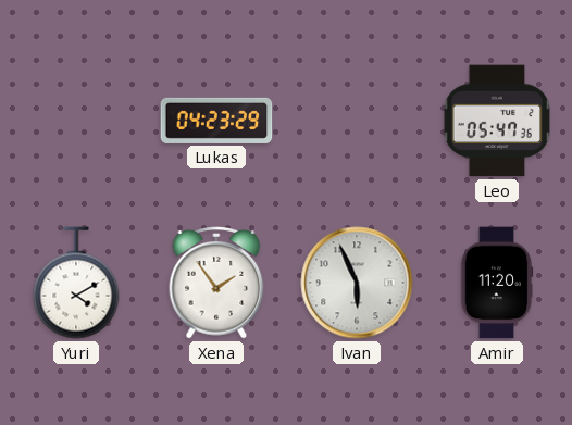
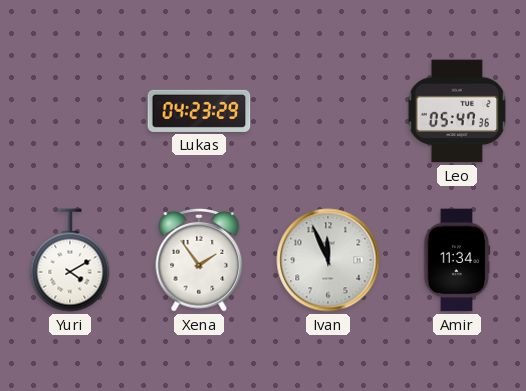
Ivan: 5:56 -> 11:56 (328, 260)
Amir: 11:20 -> 11:34 (457, 260)
